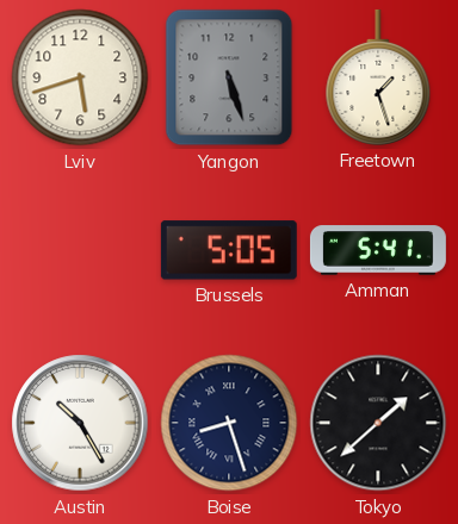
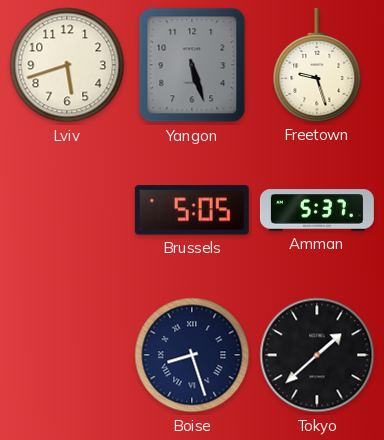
Freetown: 1:27 -> 9:27 (317, 65)
Amman: 5:41 -> 5:37 (317, 210)
Austin: 10:25 -> none (80, 423)
